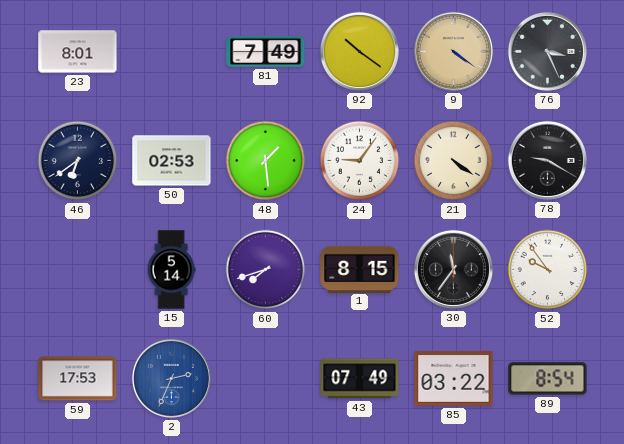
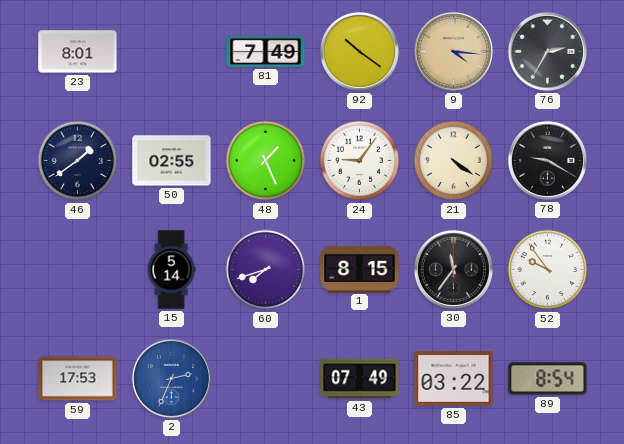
9: 4:21 -> 4:16 (453, 51)
76: 3:26 -> 2:35 (547, 51)
46: 6:39 -> 1:39 (78, 161)
50: 02:53 -> 02:55 (172, 161)
48: 1:29 -> 1:26 (266, 161)
